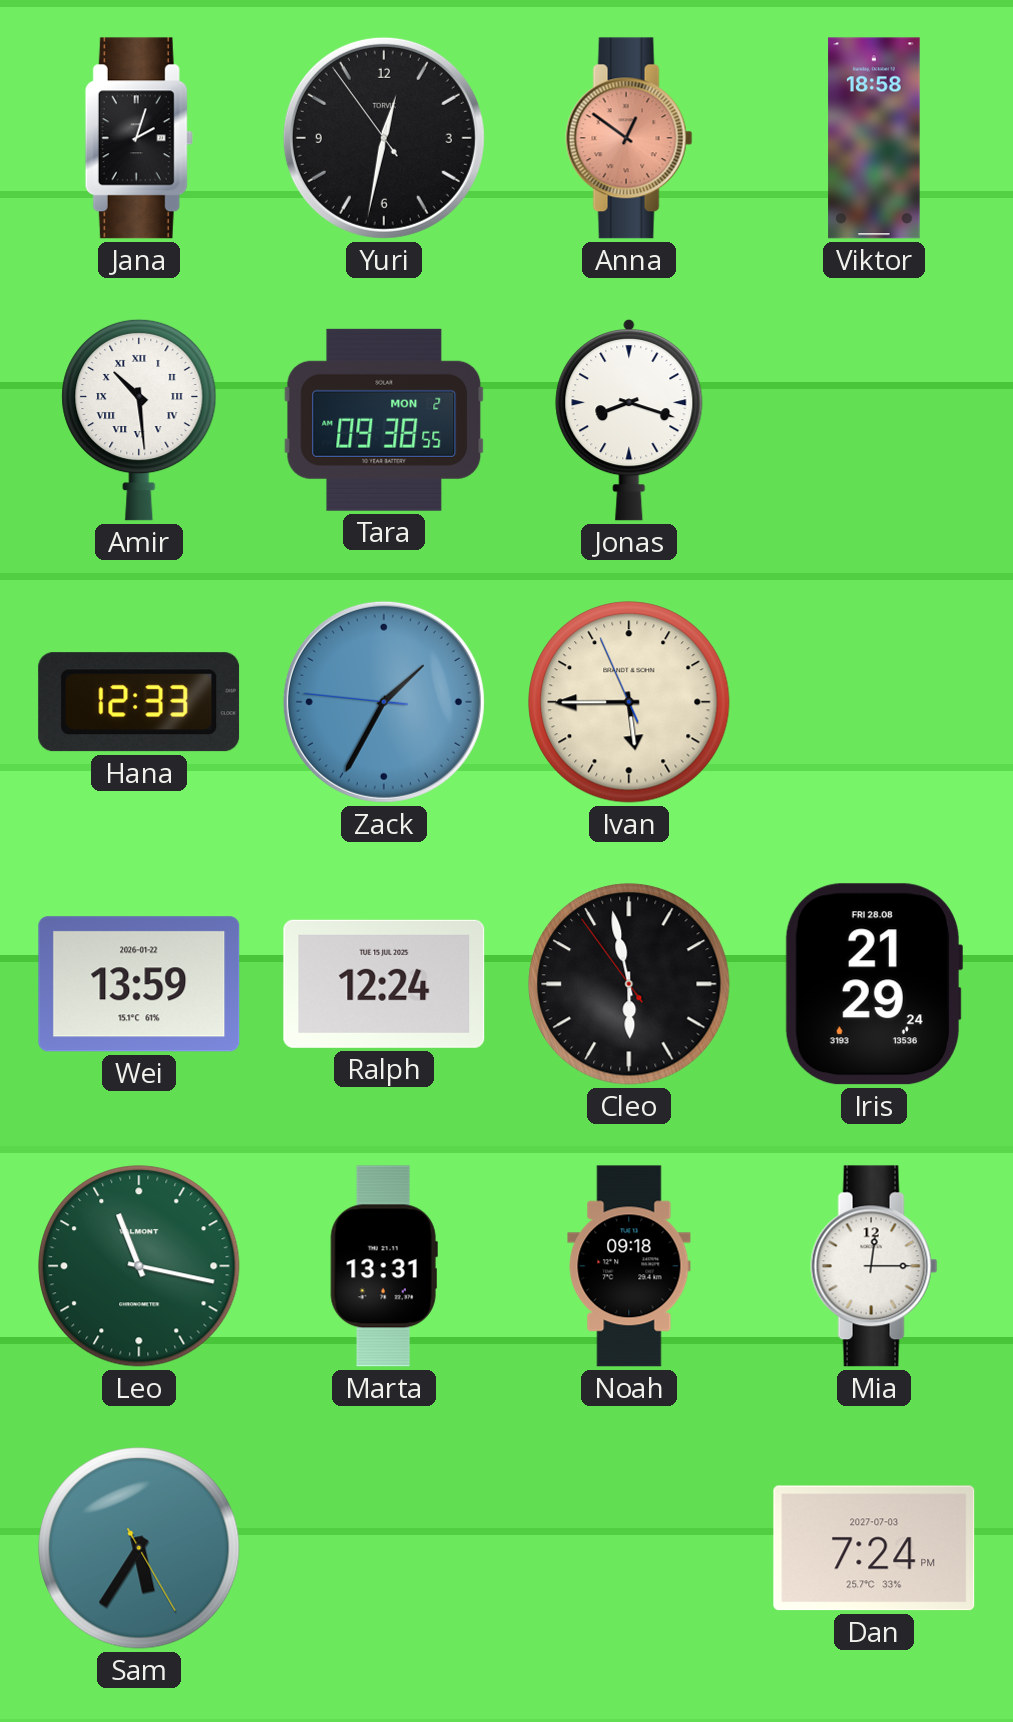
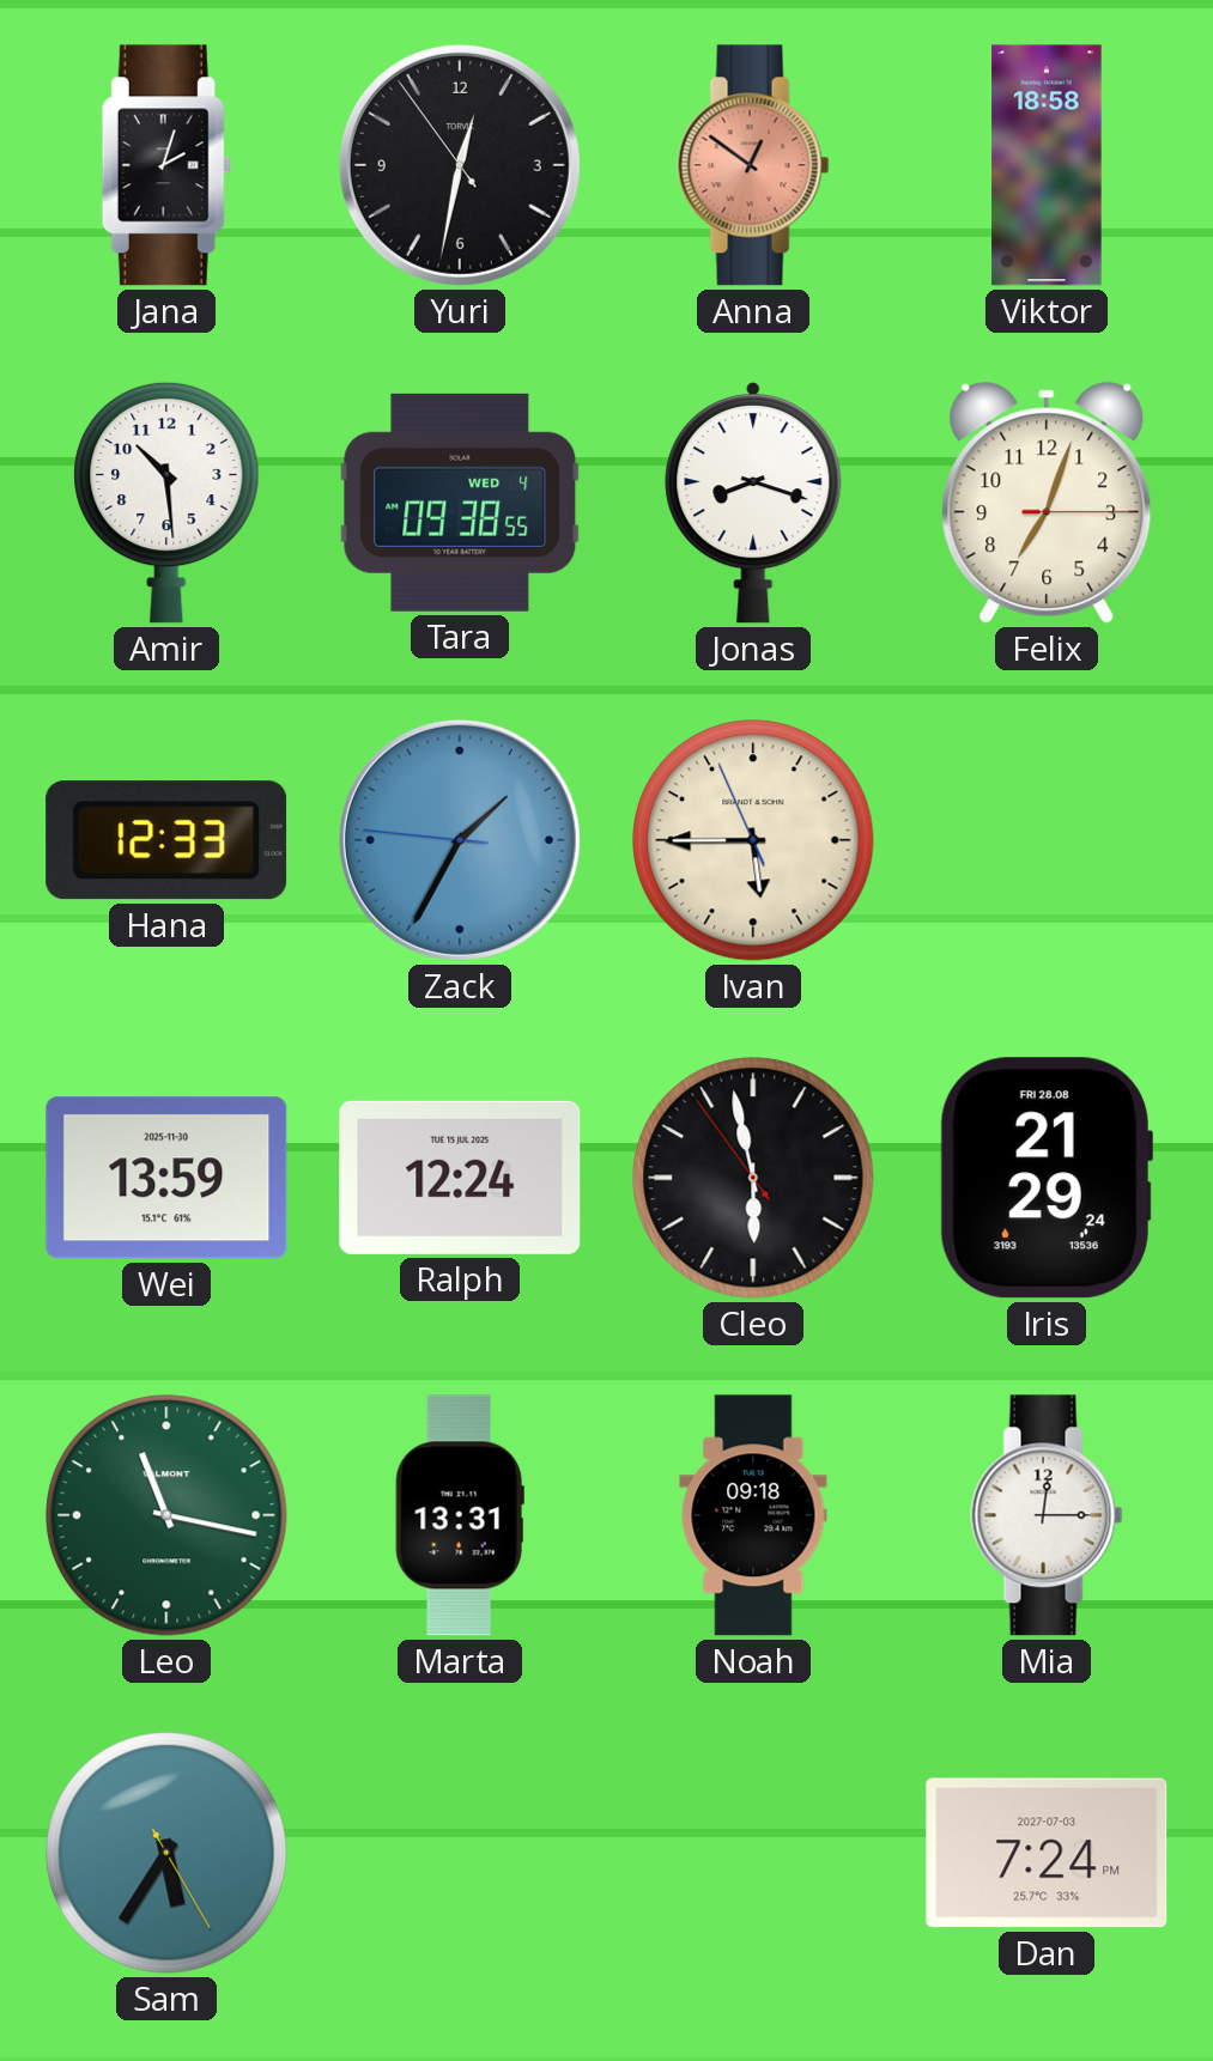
Amir numerals: Roman -> Arabic (166, 503)
Tara date: MON 2 -> WED 4 (460, 503)
Felix: none -> 7:03 (1047, 503)
Wei date: 2026-01-22 -> 2025-11-30 (166, 1178)
